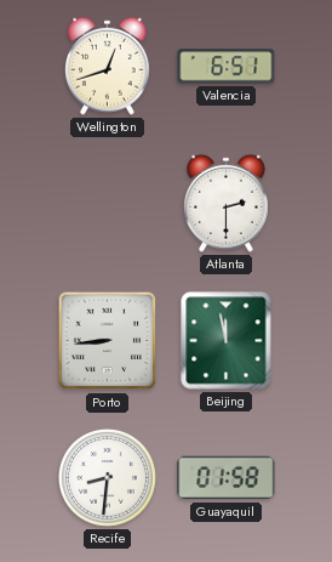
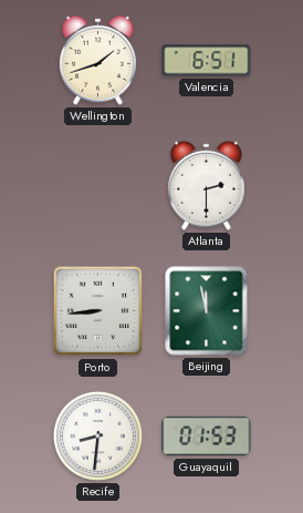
Wellington: 12:42 -> 1:42 (98, 60)
Guayaquil: 01:58 -> 01:53 (207, 437)
